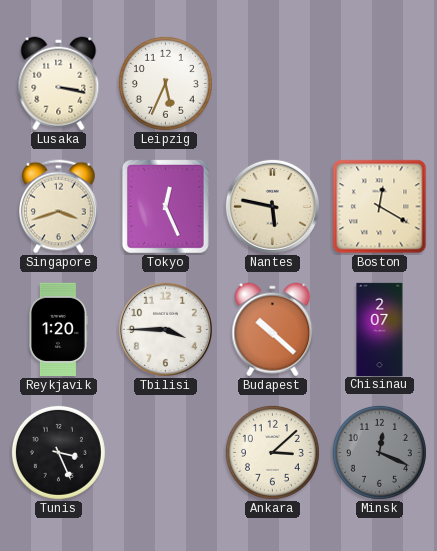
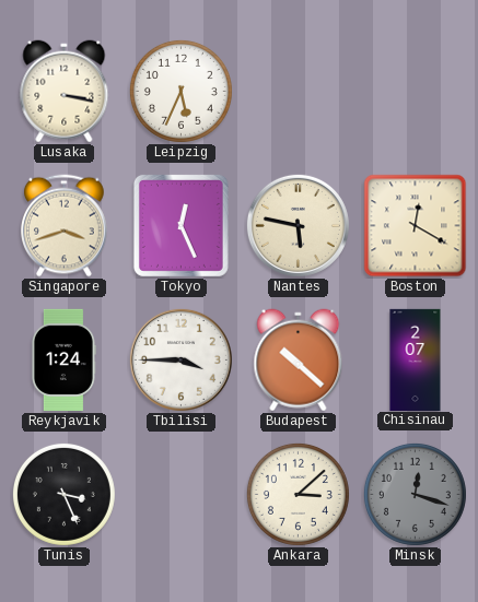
Reykjavik: 1:20 -> 1:24 (63, 359)
Minsk: 12:19 -> 12:18 (415, 494)
